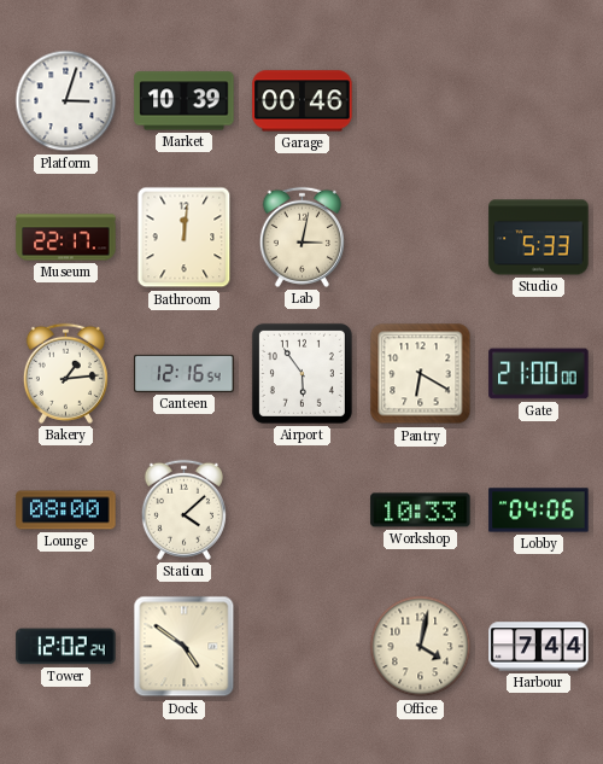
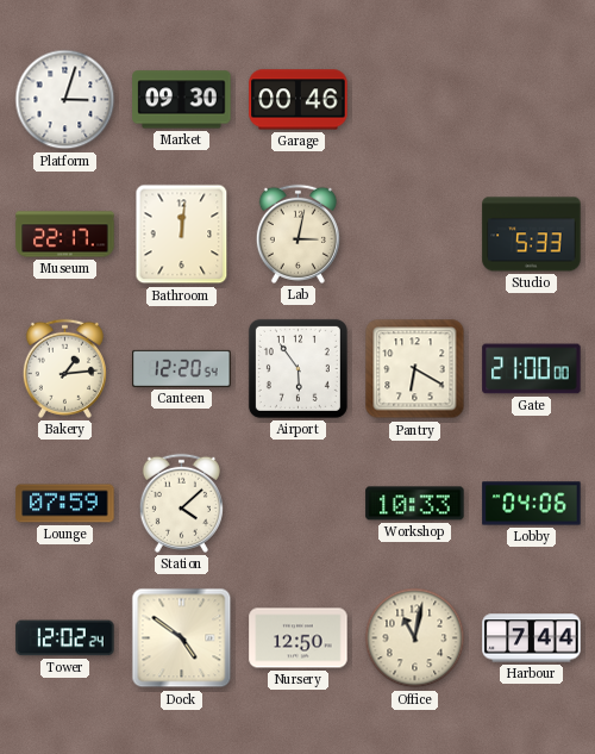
Market: 10:39 -> 09:30 (182, 100)
Canteen: 12:16 -> 12:20 (182, 368)
Lounge: 08:00 -> 07:59 (65, 504)
Nursery: none -> 12:50 (299, 638)
Office: 4:02 -> 11:02 (415, 638)
